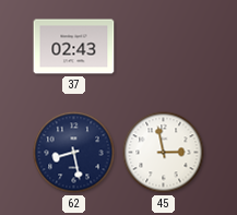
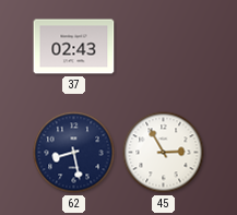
45: 2:58 -> 2:55 (164, 153)
